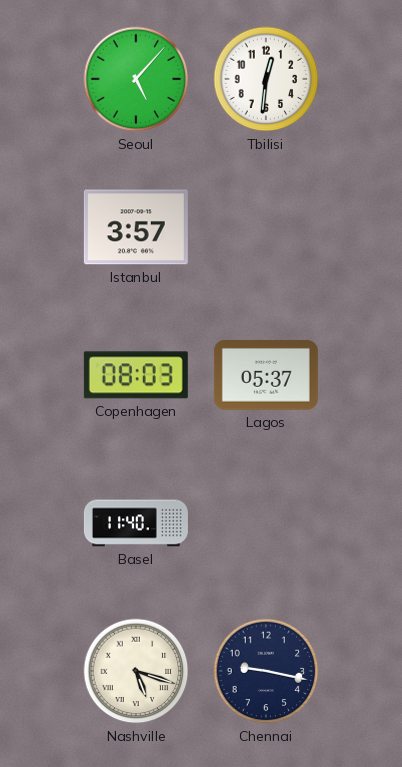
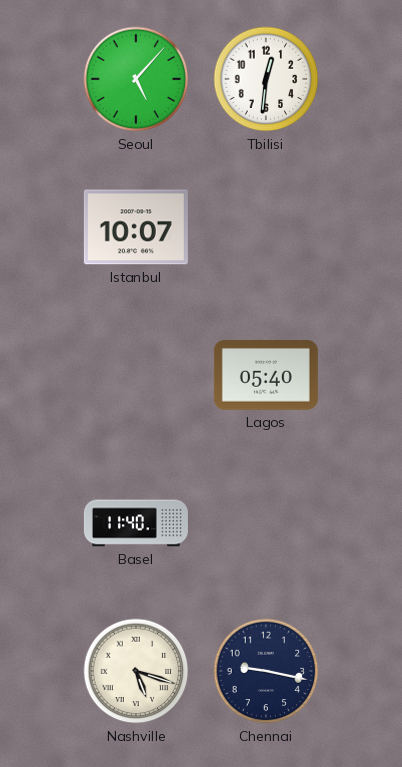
Istanbul: 3:57 -> 10:07 (136, 227)
Copenhagen: 08:03 -> none (136, 375)
Lagos: 05:37 -> 05:40 (266, 376)
